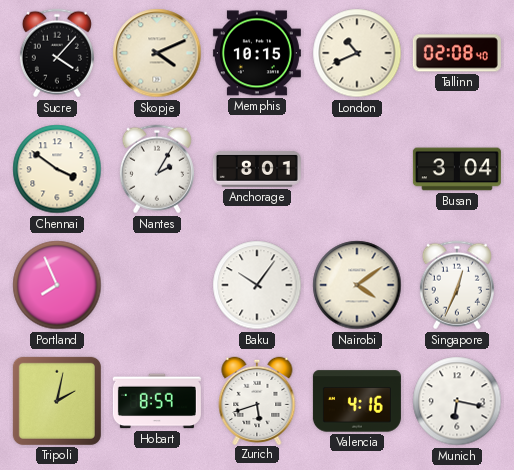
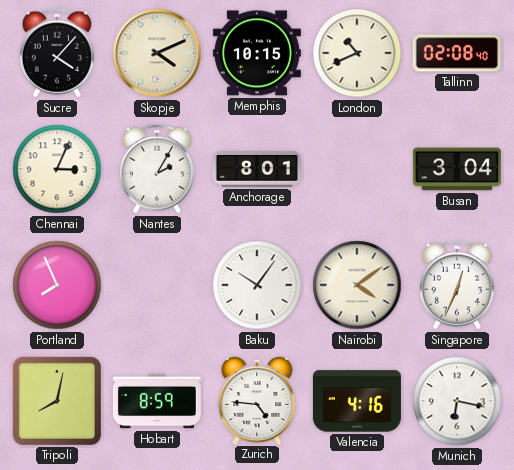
Chennai: 3:51 -> 3:04 (57, 169)
Tripoli: 2:02 -> 8:02 (57, 401)
Zurich: 5:42 -> 4:46 (257, 400)
